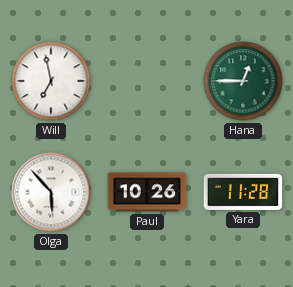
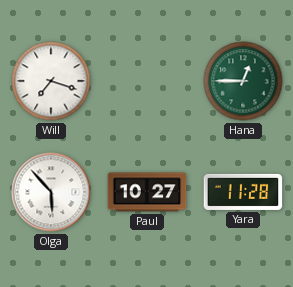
Will: 6:58 -> 7:18 (51, 81)
Paul: 10:26 -> 10:27 (147, 192)
